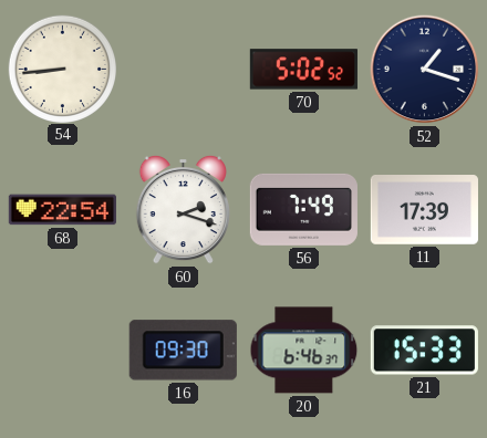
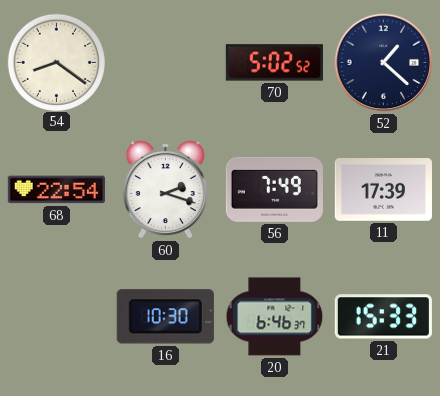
54: 8:44 -> 8:21 (56, 62)
52: 1:18 -> 1:22 (384, 63)
16: 09:30 -> 10:30 (165, 317)
